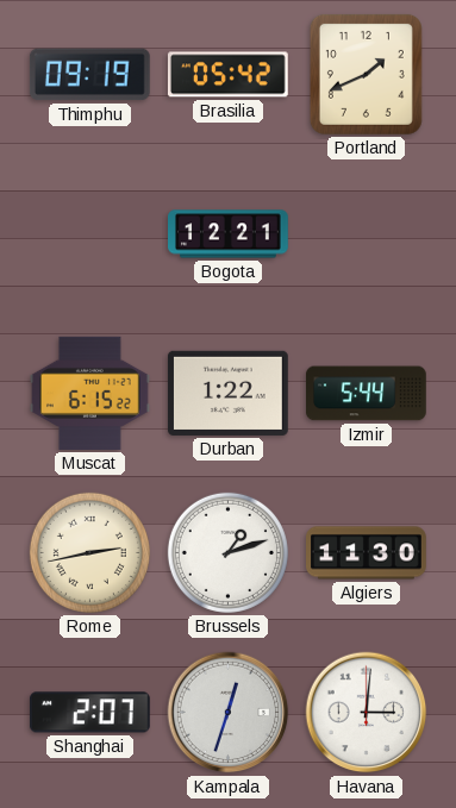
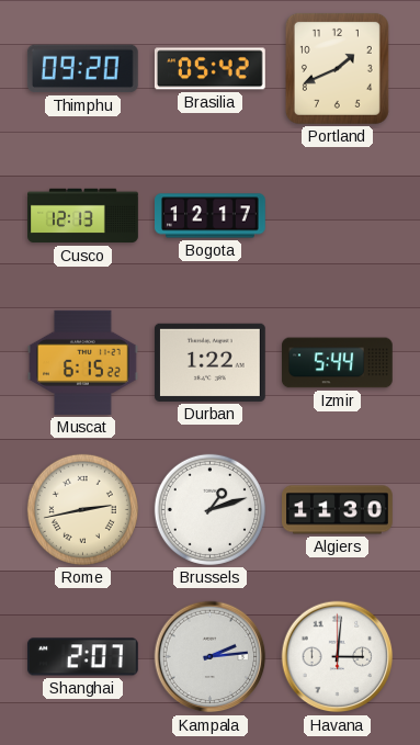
Thimphu: 09:19 -> 09:20 (82, 69)
Cusco: none -> 12:13 (83, 216)
Bogota: 12:21 -> 12:17 (211, 216)
Kampala: 12:33 -> 2:14 (211, 657)
